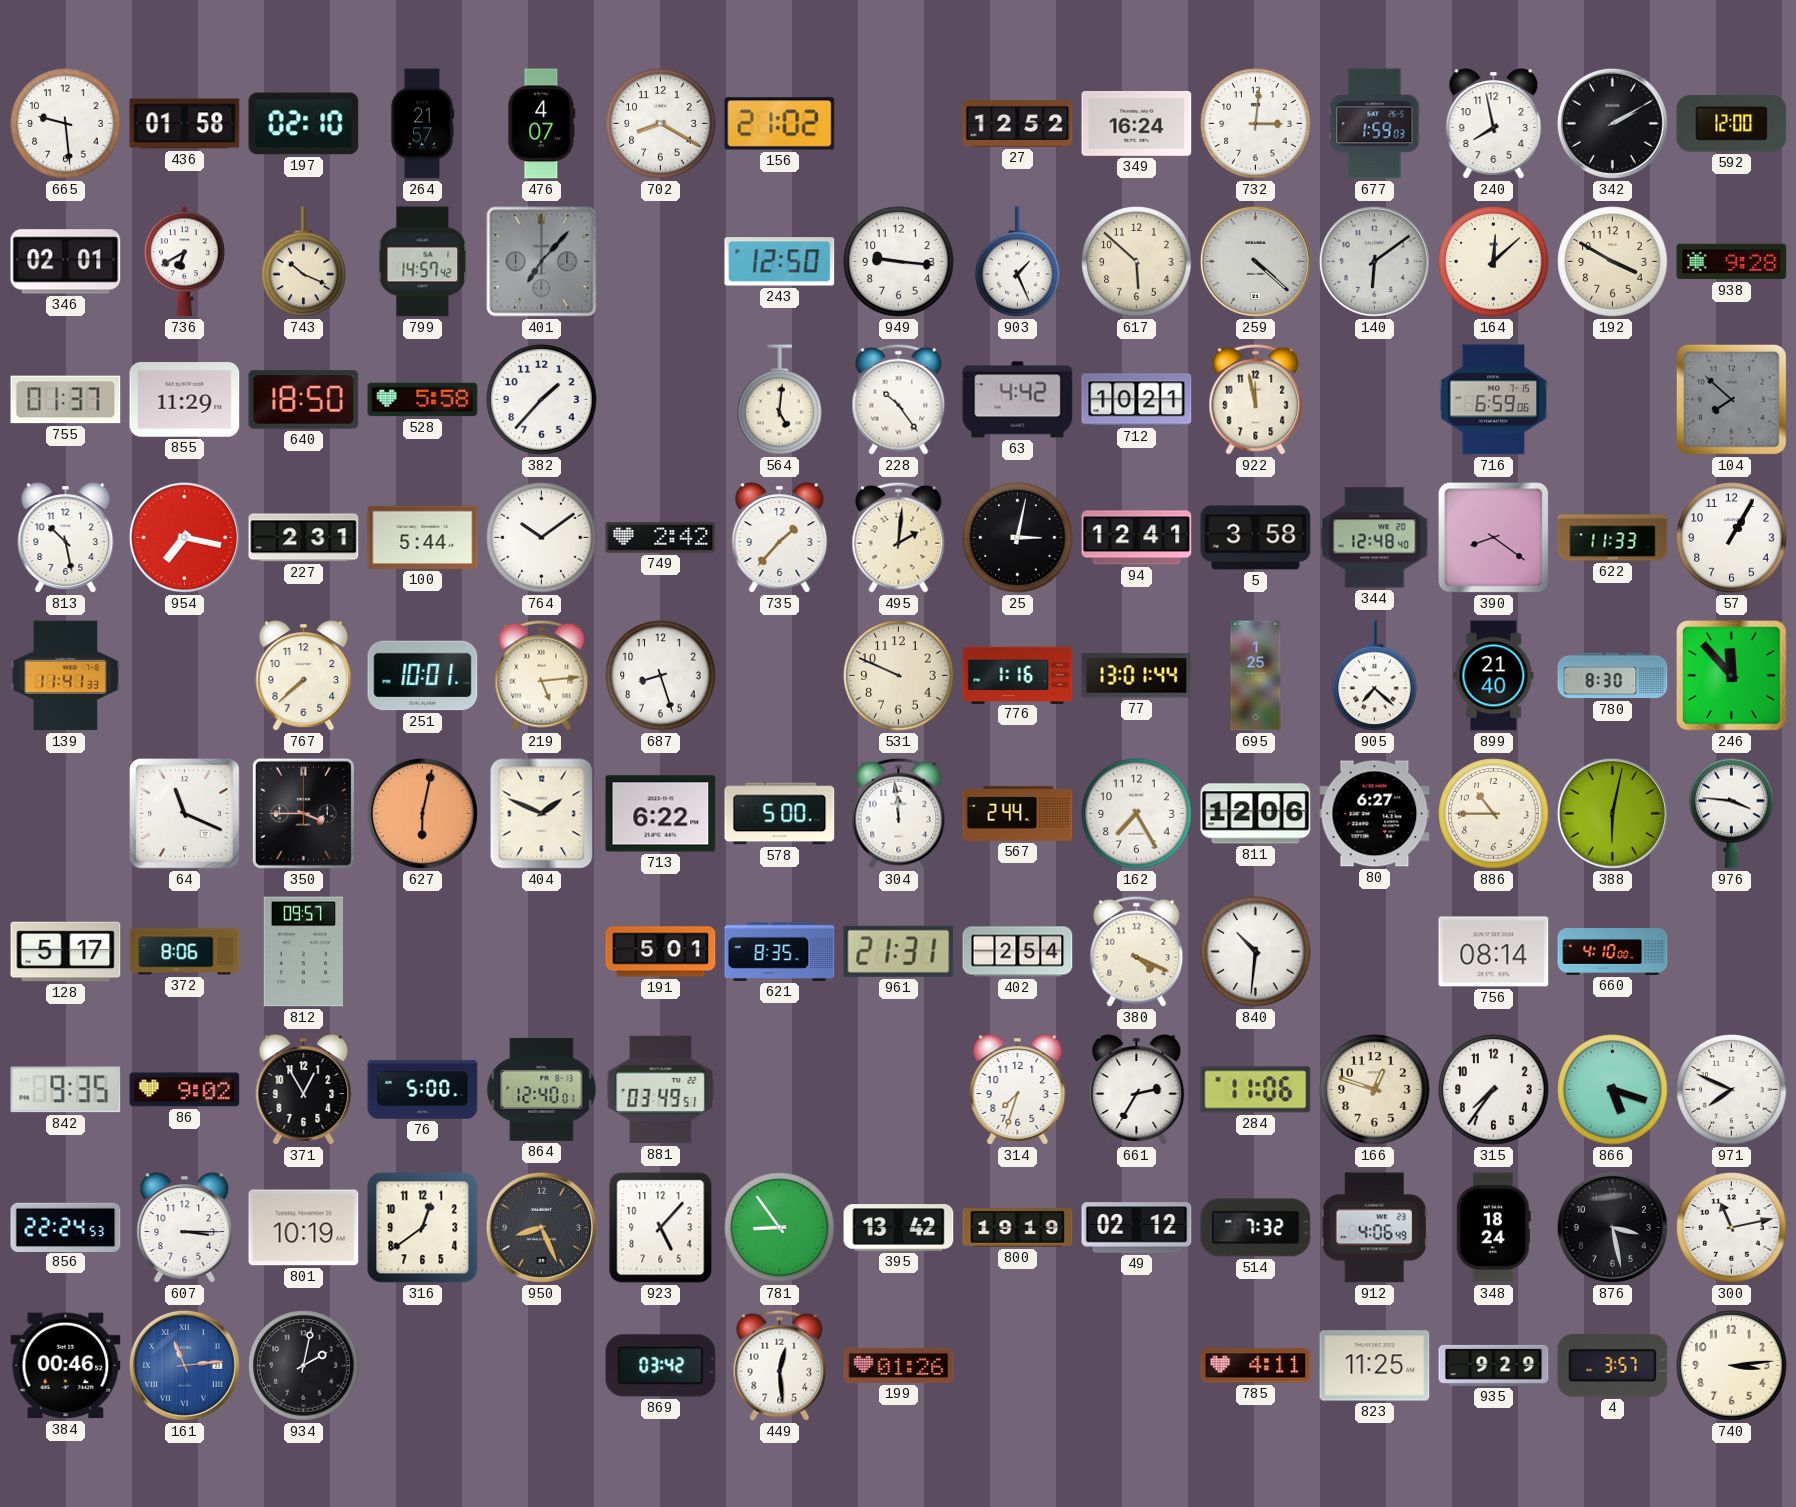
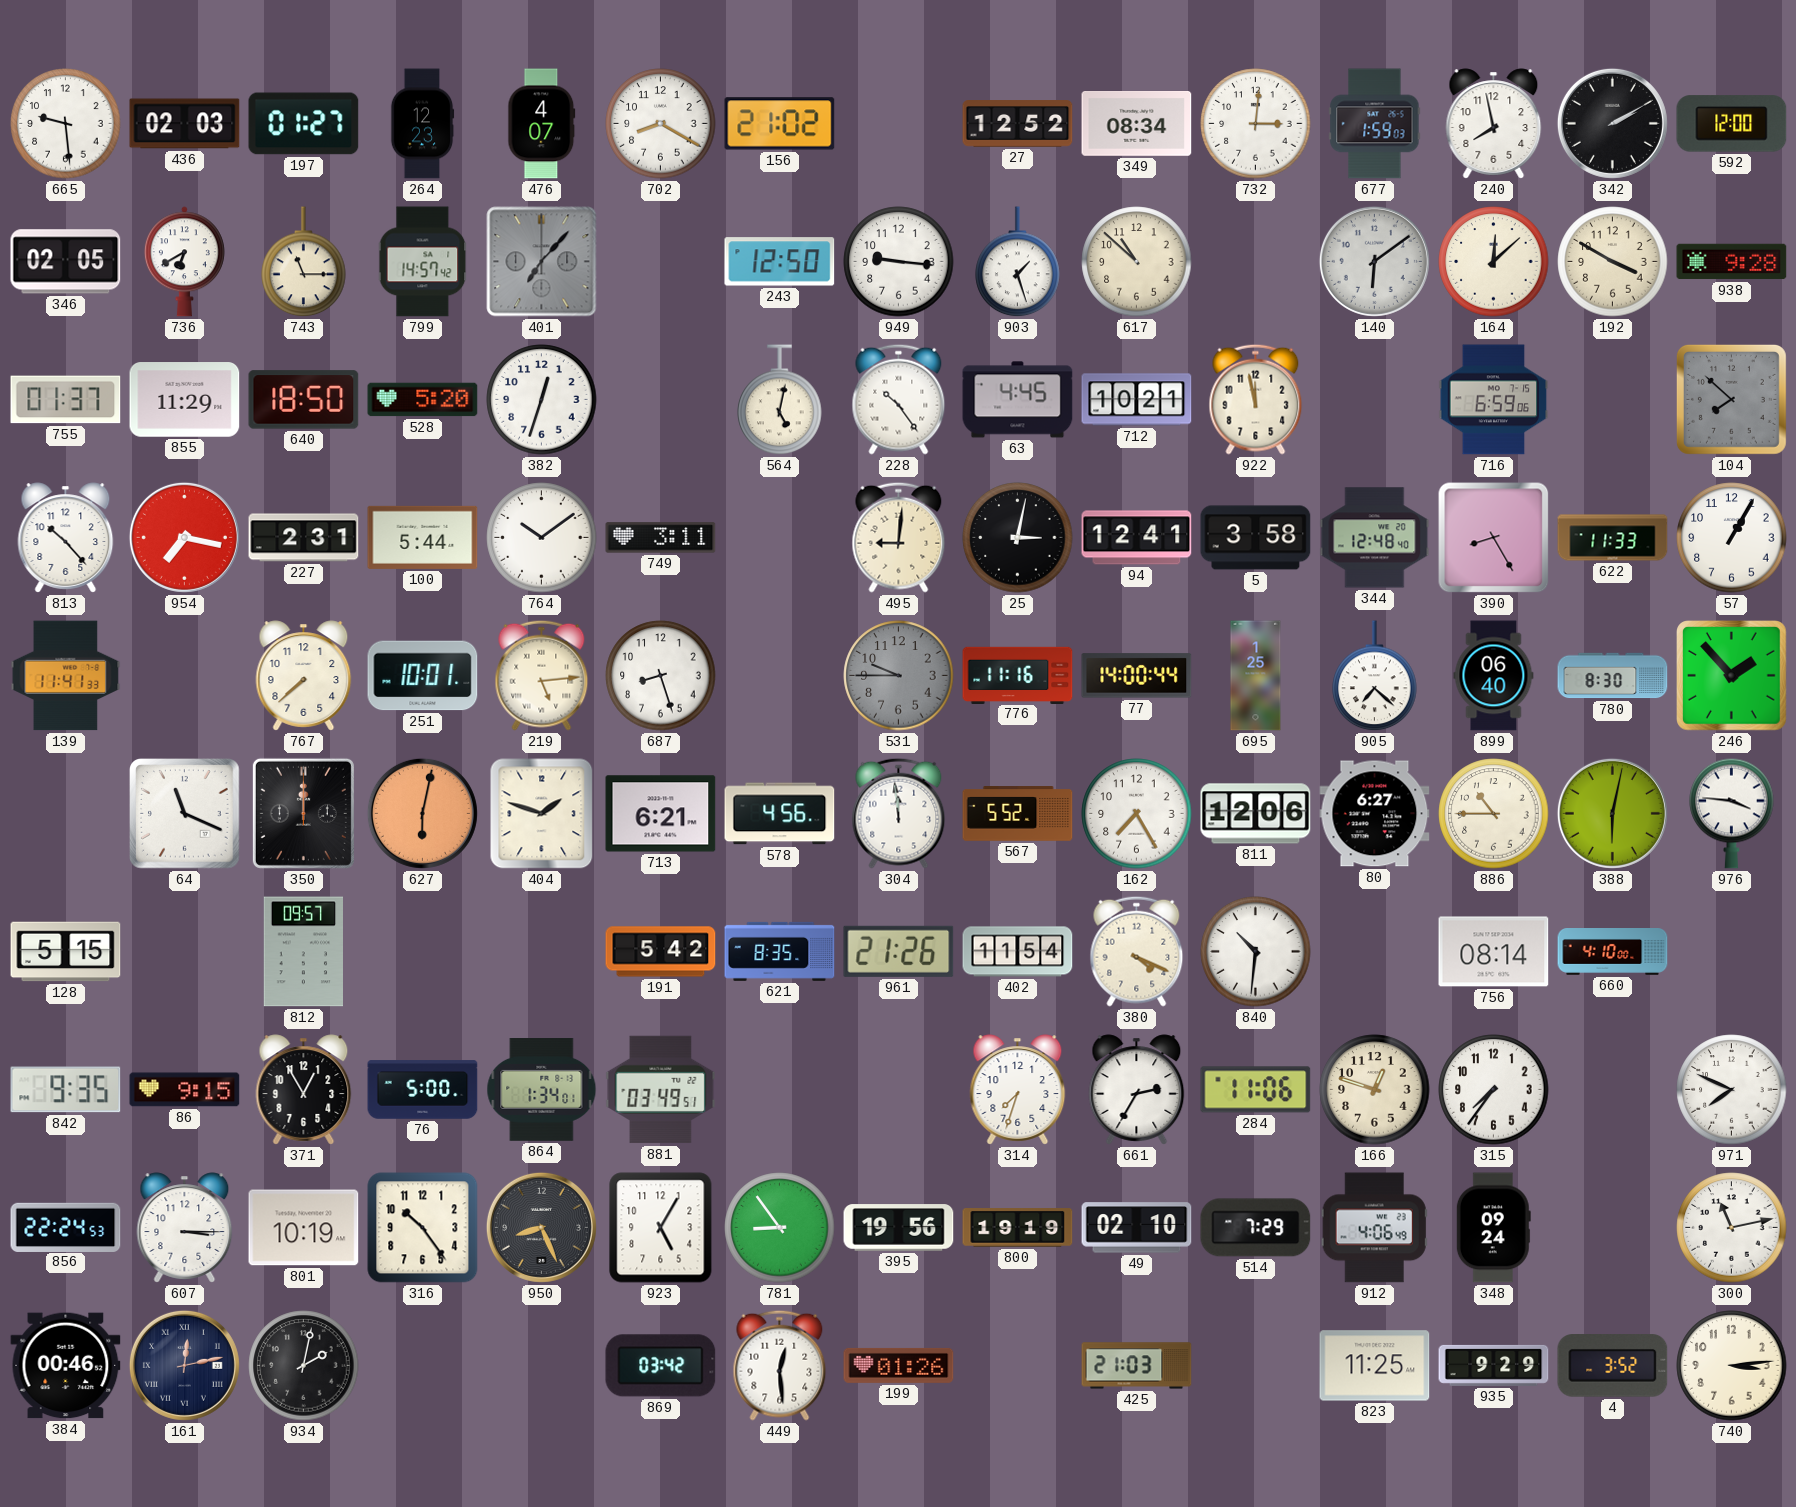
436: 01:58 -> 02:03 (185, 124)
197: 02:10 -> 01:27 (304, 124)
264: 21:57 -> 12:23 (422, 124)
349: 16:24 -> 08:34 (1137, 124)
346: 02:01 -> 02:05 (66, 262)
743: 10:19 -> 11:15 (304, 262)
903: 1:26 -> 1:27 (1018, 262)
617: 5:52 -> 10:52 (1137, 262)
259: 4:22 -> none (1255, 261)
528: 5:58 -> 5:20 (423, 400)
382: 1:37 -> 12:33 (542, 400)
564: 5:01 -> 5:02 (780, 400)
63: 4:42 -> 4:45 (1018, 400)
813: 10:28 -> 10:23 (66, 538)
749: 2:42 -> 3:11 (661, 538)
735: 1:37 -> none (780, 538)
495: 2:01 -> 9:01 (899, 537)
390: 8:21 -> 8:25 (1494, 538)
531: 9:49 -> 9:45 (899, 676)
531 dial: cream -> grey (899, 676)
776: 1:16 -> 11:16 (1018, 675)
77: 13:01 -> 14:00 (1137, 676)
899: 21:40 -> 06:40 (1494, 676)
246: 11:53 -> 1:53 (1732, 676)
350: 3:45 -> 12:00 (303, 813)
404: 1:49 -> 1:48 (542, 814)
713: 6:22 -> 6:21 (661, 814)
578: 5:00 -> 4:56 (780, 814)
567: 2:44 -> 5:52 (1018, 814)
128: 5:17 -> 5:15 (66, 952)
372: 8:06 -> none (185, 952)
191: 5:01 -> 5:42 (661, 952)
961: 21:31 -> 21:26 (899, 951)
402: 2:54 -> 11:54 (1018, 952)
86: 9:02 -> 9:15 (185, 1090)
864: 12:40 -> 1:34 (542, 1090)
866: 5:18 -> none (1613, 1090)
316: 12:39 -> 10:24 (423, 1228)
923: 5:07 -> 5:05 (661, 1228)
395: 13:42 -> 19:56 (899, 1228)
49: 02:12 -> 02:10 (1137, 1228)
514: 7:32 -> 7:29 (1256, 1228)
348: 18:24 -> 09:24 (1493, 1228)
876: 3:28 -> none (1612, 1227)
161: 11:14 -> 12:13 (184, 1365)
161 dial: blue -> navy (184, 1365)
425: none -> 21:03 (1137, 1366)
785: 4:11 -> none (1256, 1366)
4: 3:57 -> 3:52 (1613, 1366)
